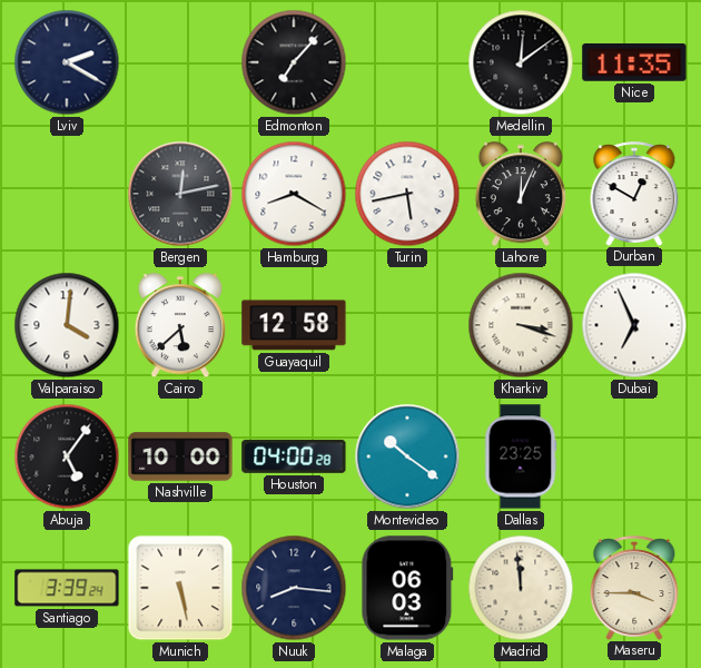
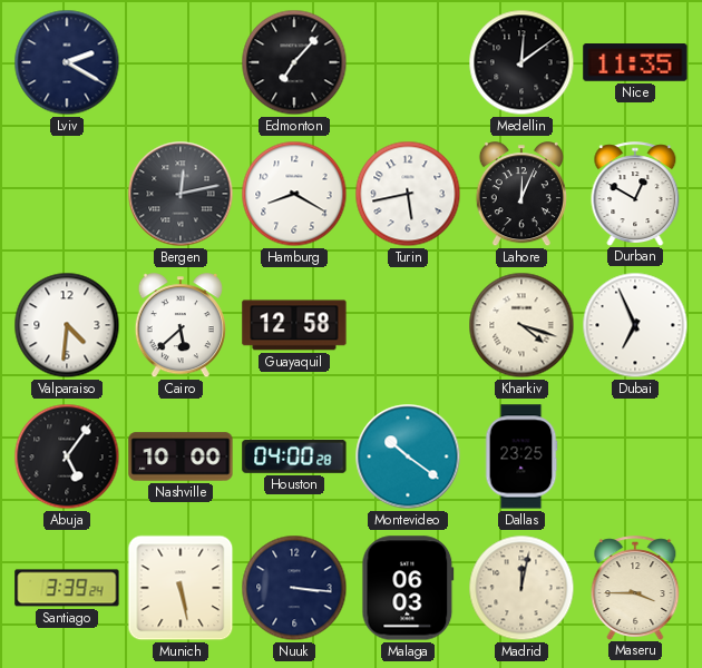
Valparaiso: 4:01 -> 4:31 (67, 325)
Kharkiv: 3:18 -> 4:18 (521, 325)
Nuuk: 8:16 -> 3:16 (294, 588)
Madrid: 11:59 -> 12:02 (521, 588)
